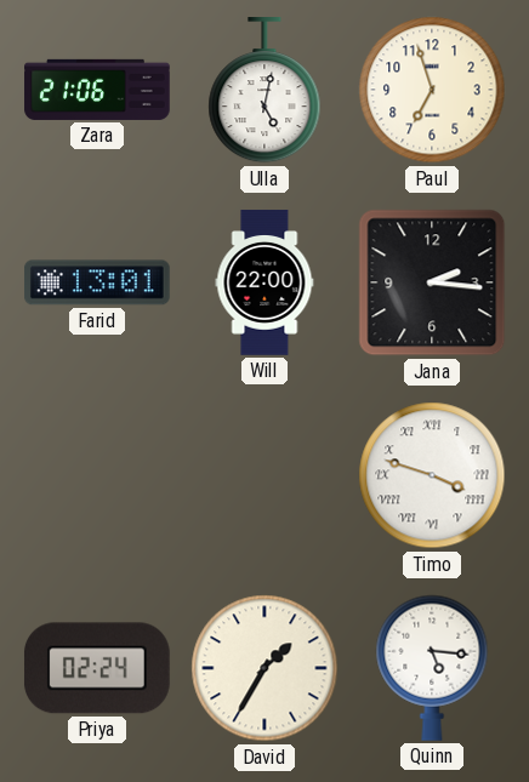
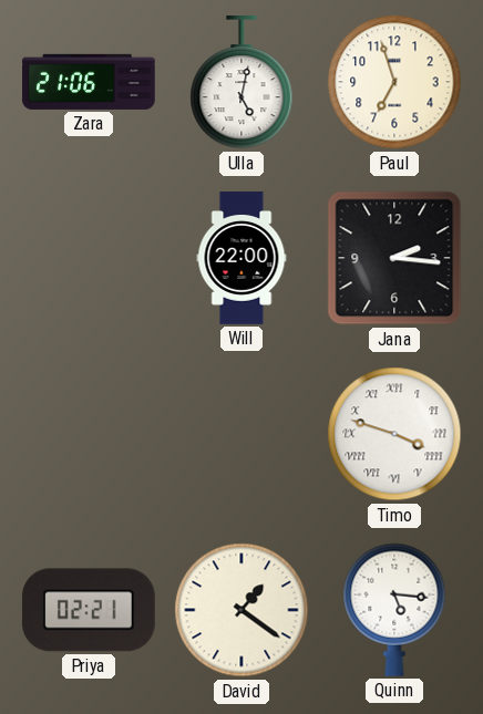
Farid: 13:01 -> none (98, 282)
Priya: 02:24 -> 02:21 (89, 610)
David: 1:35 -> 1:21 (242, 610)
